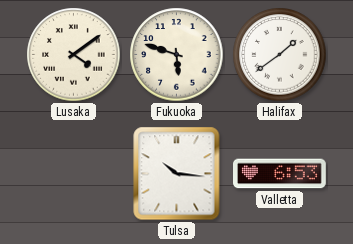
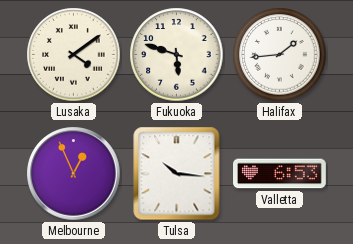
Halifax: 1:39 -> 1:44 (280, 55)
Melbourne: none -> 12:56 (74, 174)
